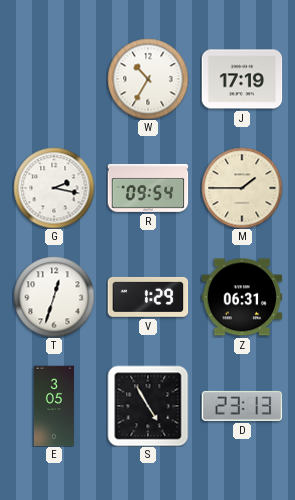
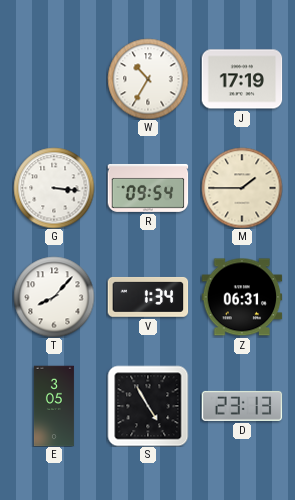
G: 2:17 -> 3:16 (54, 188)
T: 12:33 -> 8:07 (54, 297)
V: 1:29 -> 1:34 (148, 297)
